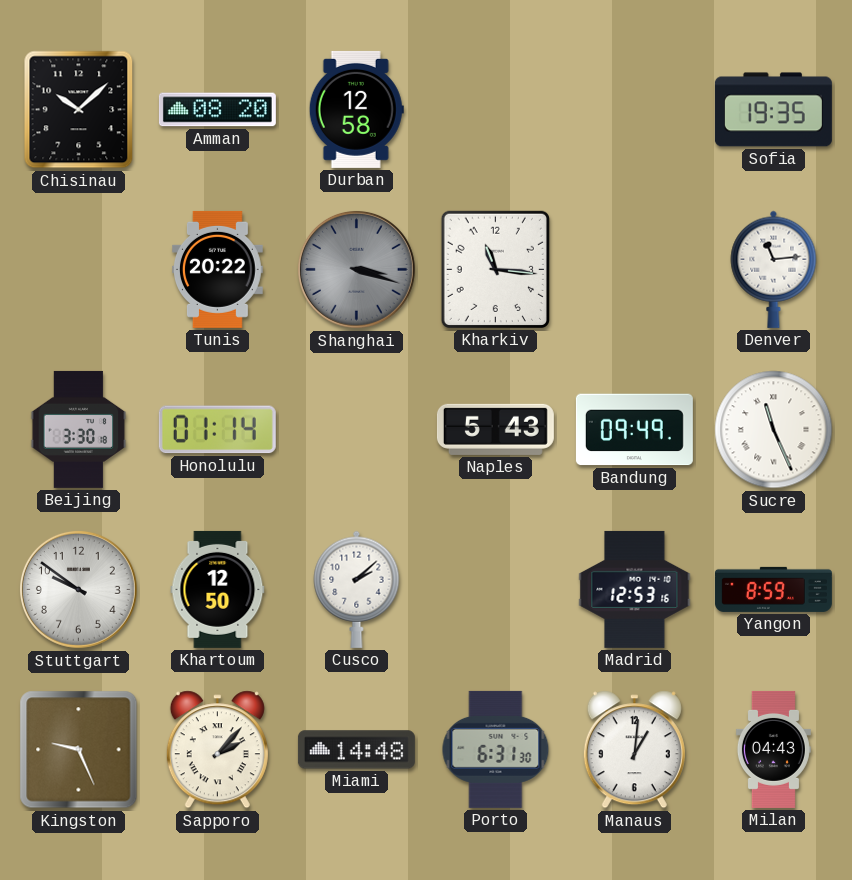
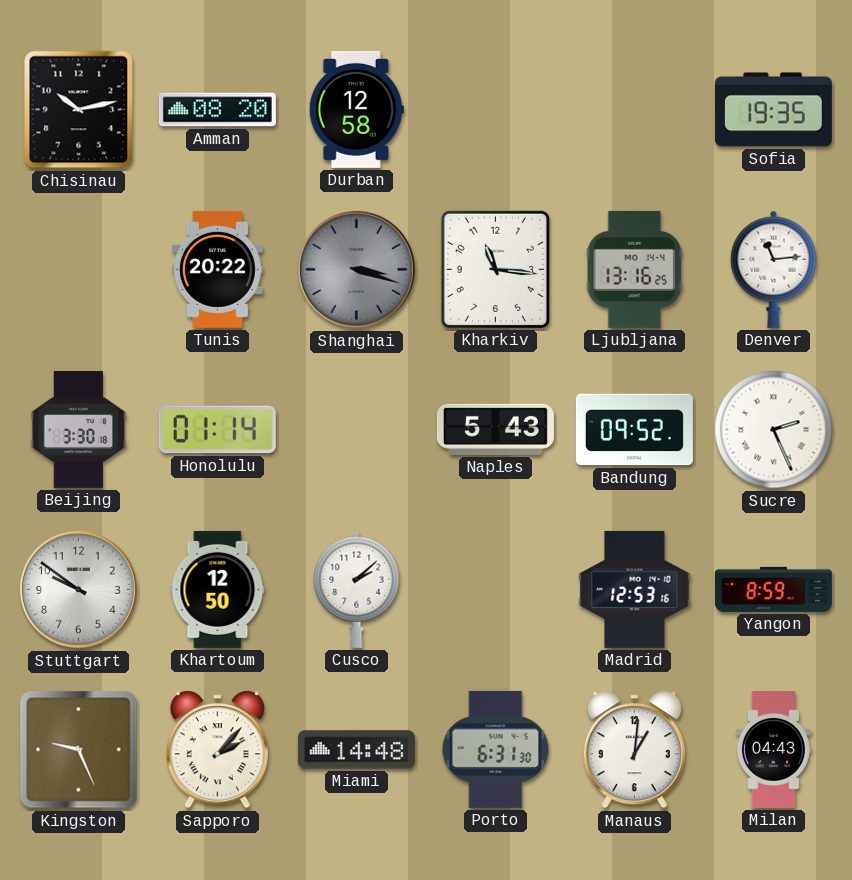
Chisinau: 10:08 -> 10:13 (79, 110)
Ljubljana: none -> 13:16 (634, 269)
Bandung: 09:49 -> 09:52 (634, 430)
Sucre: 11:26 -> 2:26 (774, 430)
